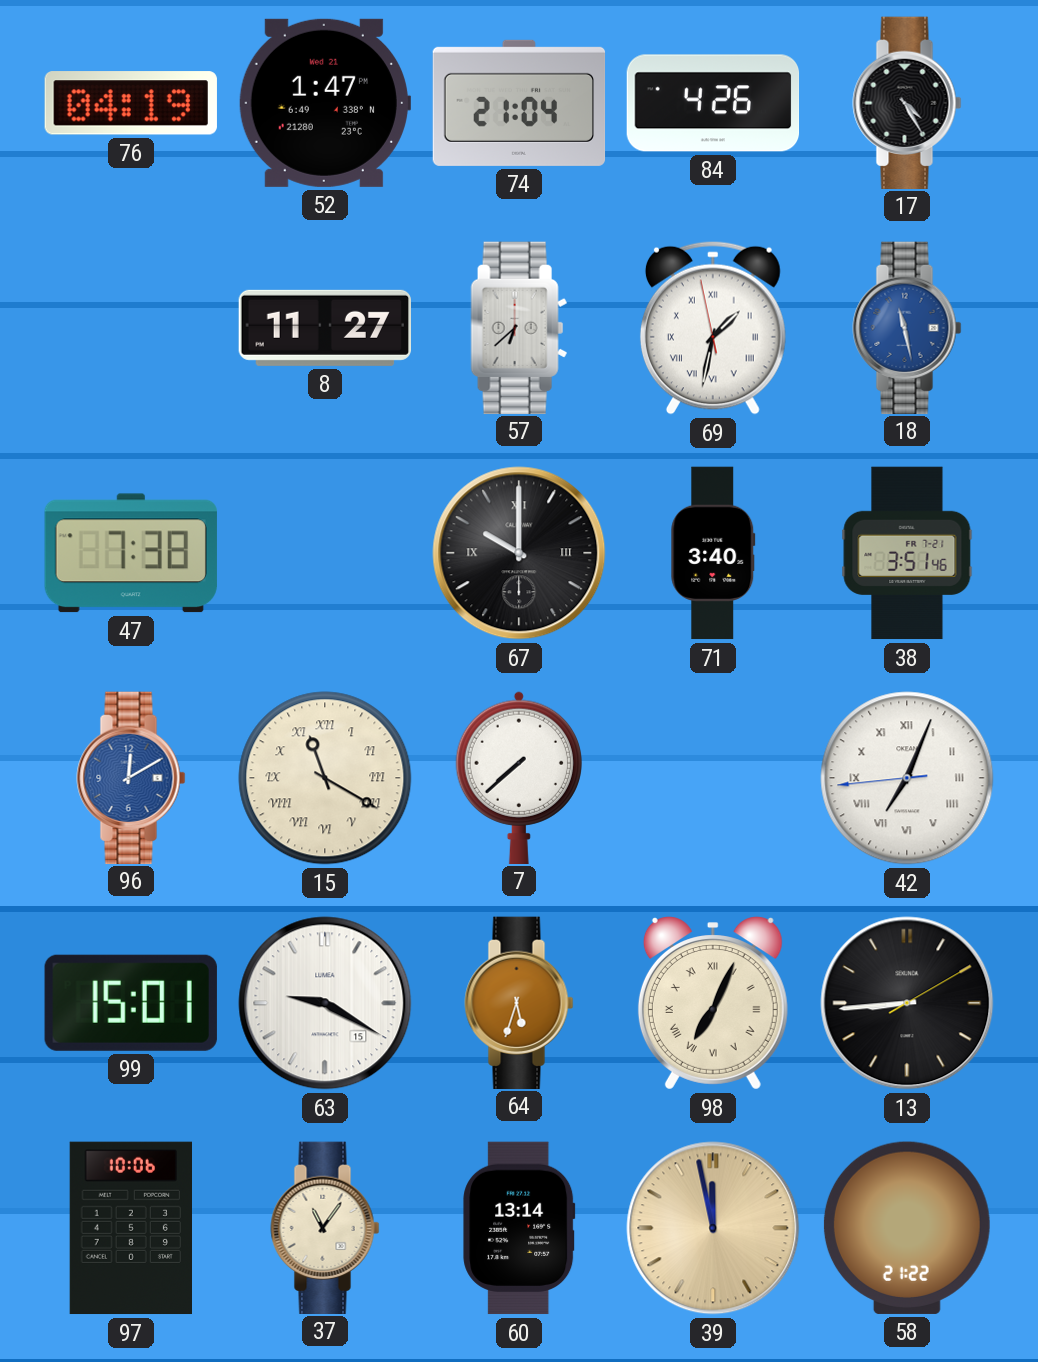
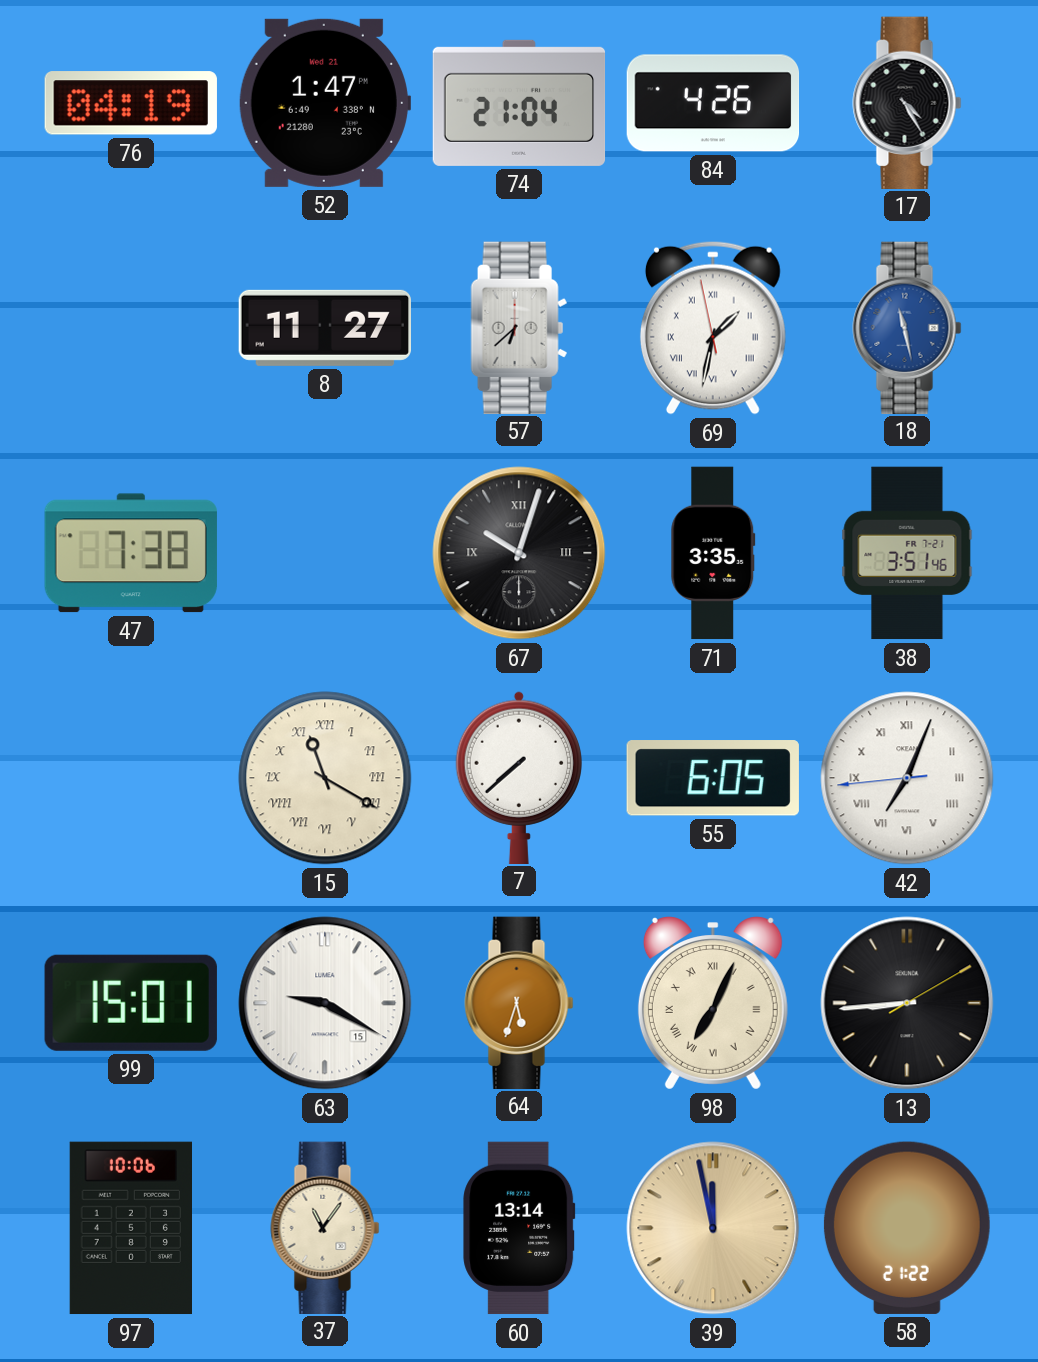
67: 10:00 -> 10:03 (519, 553)
71: 3:40 -> 3:35 (713, 553)
96: 12:10 -> none (131, 777)
55: none -> 6:05 (713, 778)
